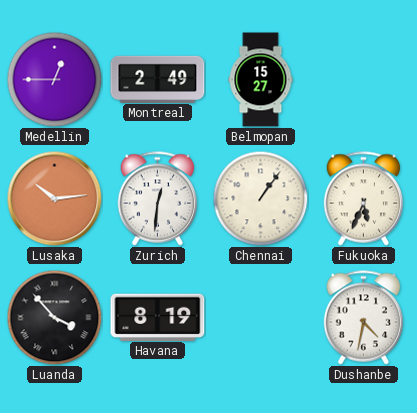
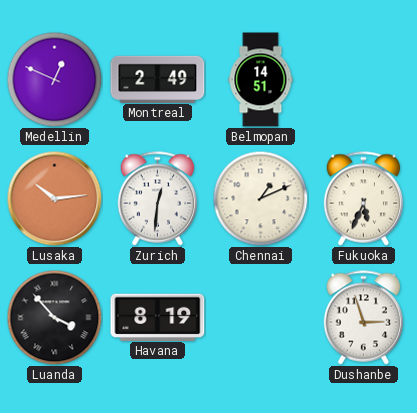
Medellin: 12:45 -> 12:49 (54, 79)
Belmopan: 15:27 -> 14:51 (261, 80)
Chennai: 1:06 -> 1:11 (260, 198)
Dushanbe: 4:32 -> 2:57 (364, 318)
